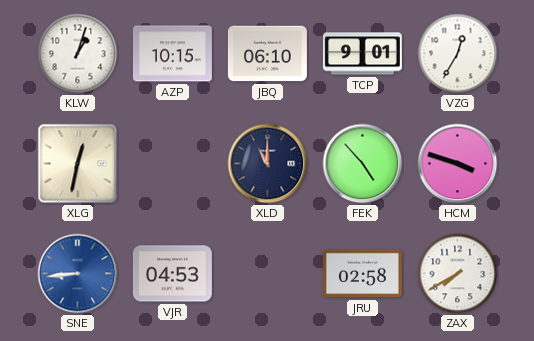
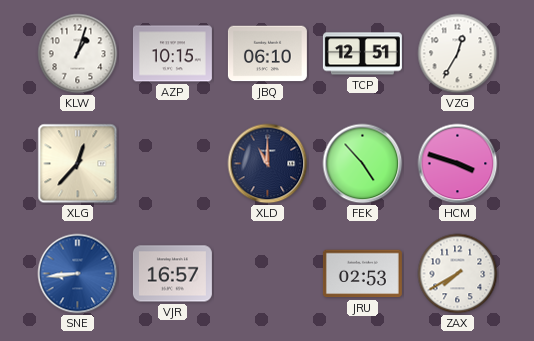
TCP: 9:01 -> 12:51 (362, 54)
XLG: 12:32 -> 12:37 (78, 164)
VJR: 04:53 -> 16:57 (172, 274)
JRU: 02:58 -> 02:53 (362, 274)
